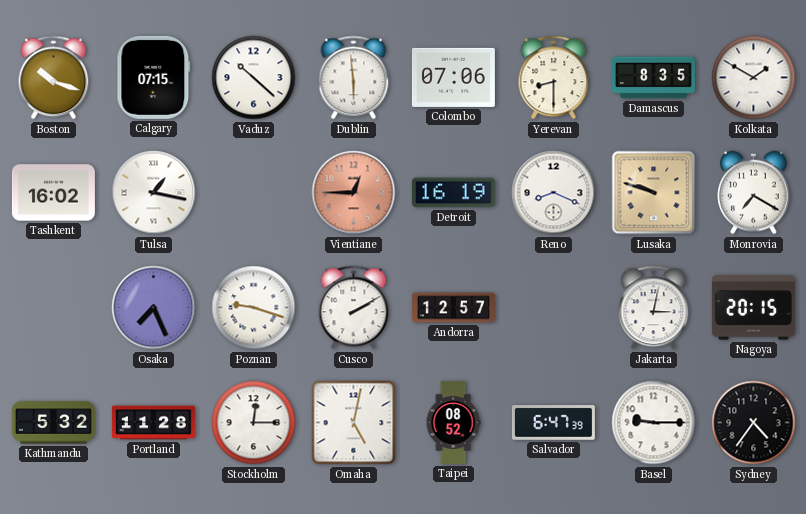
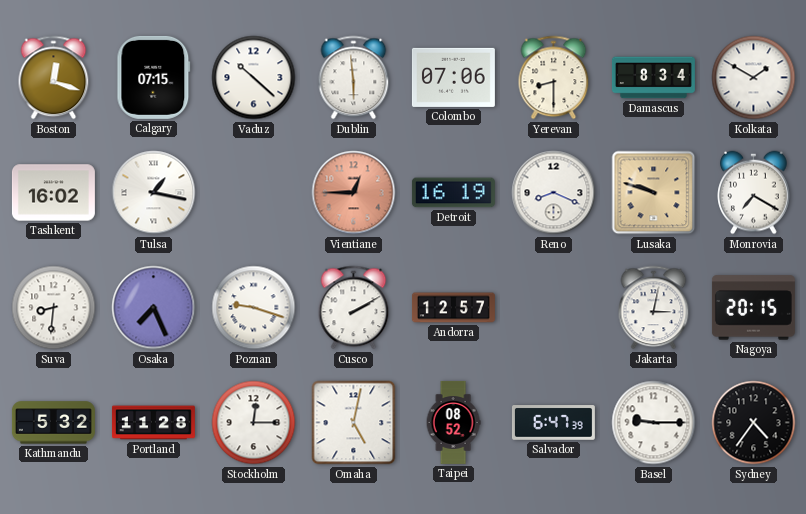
Boston: 10:18 -> 12:18 (54, 78)
Damascus: 8:35 -> 8:34 (653, 78)
Suva: none -> 8:31 (54, 308)
